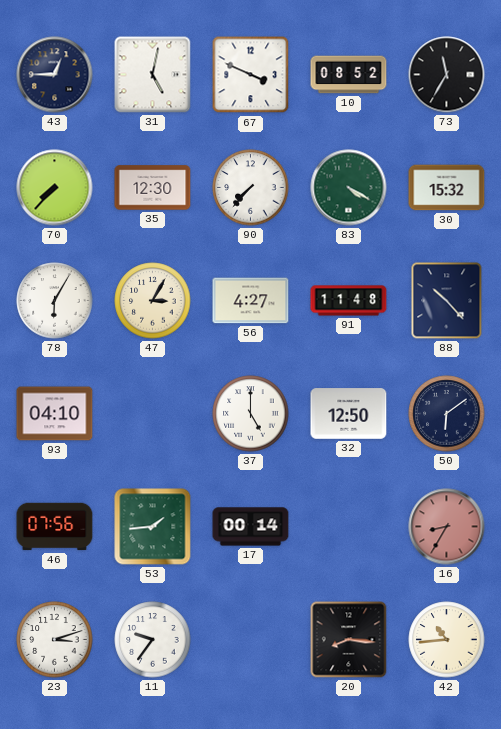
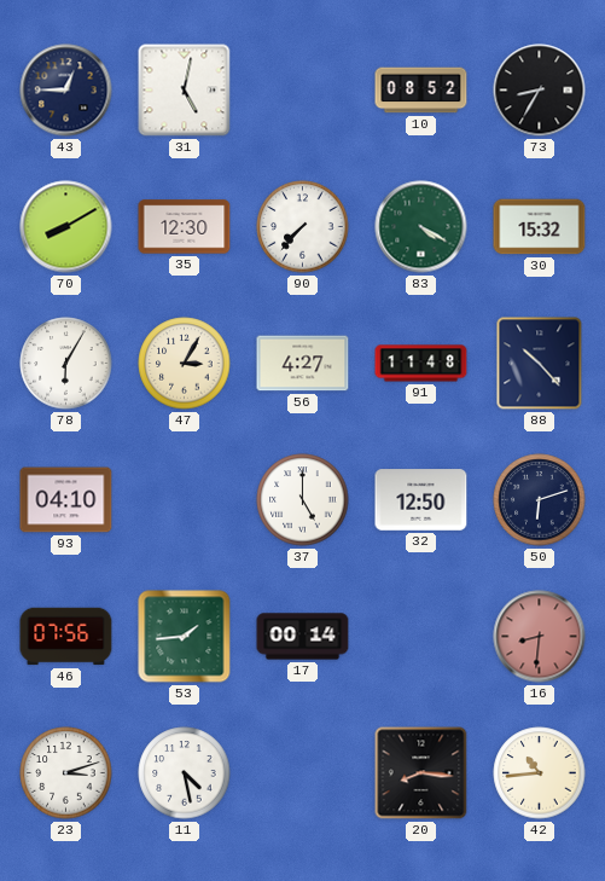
67: 3:49 -> none (251, 75)
73: 11:35 -> 8:35 (540, 91)
70: 7:37 -> 8:10 (66, 227)
50: 6:09 -> 6:12 (540, 500)
16: 8:35 -> 8:31 (540, 637)
11: 9:36 -> 4:28 (185, 773)
